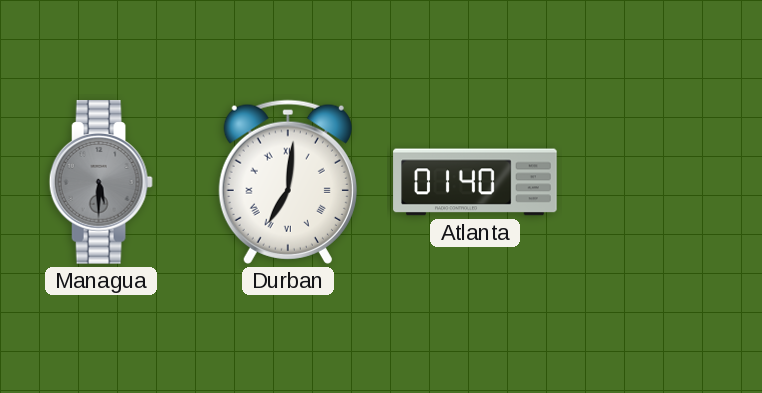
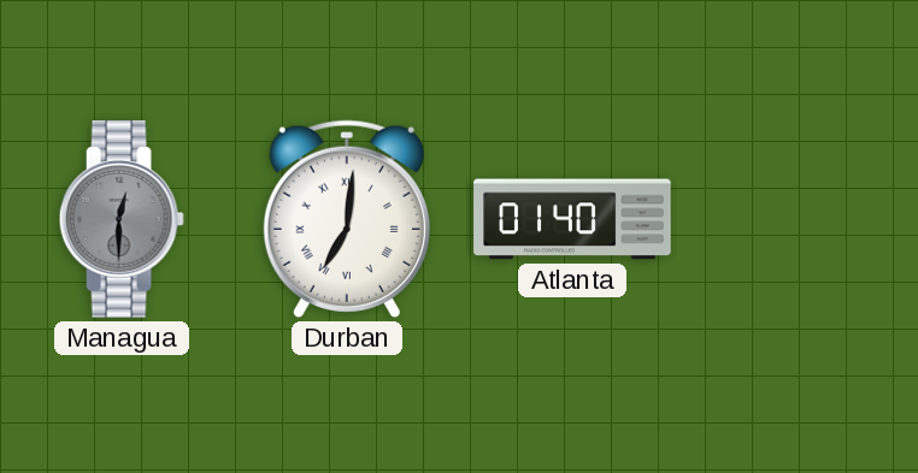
Managua: 5:30 -> 12:30 (122, 219)
